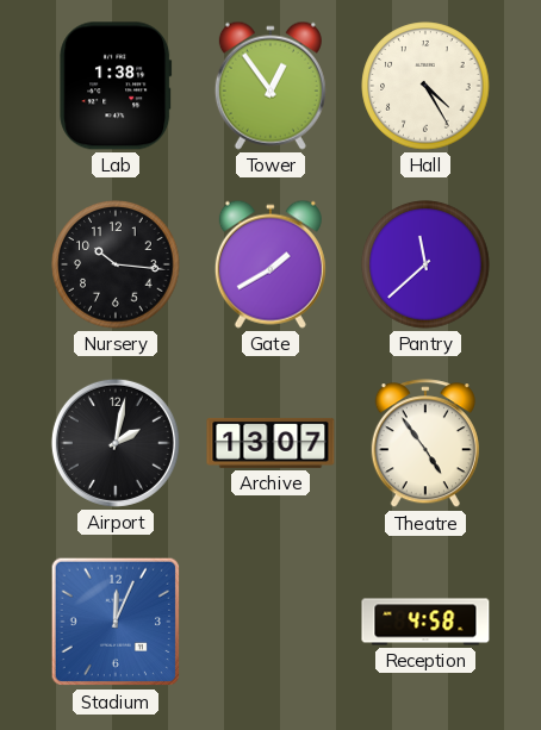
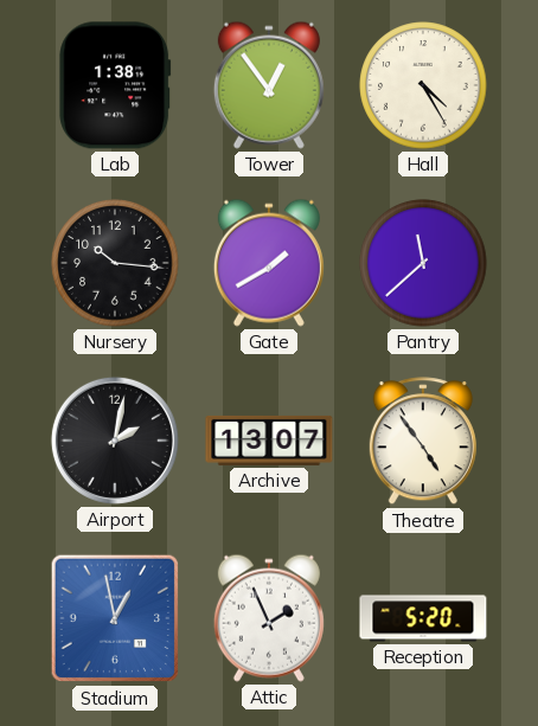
Stadium: 12:04 -> 12:58 (115, 618)
Attic: none -> 1:56 (269, 618)
Reception: 4:58 -> 5:20 (423, 618)
